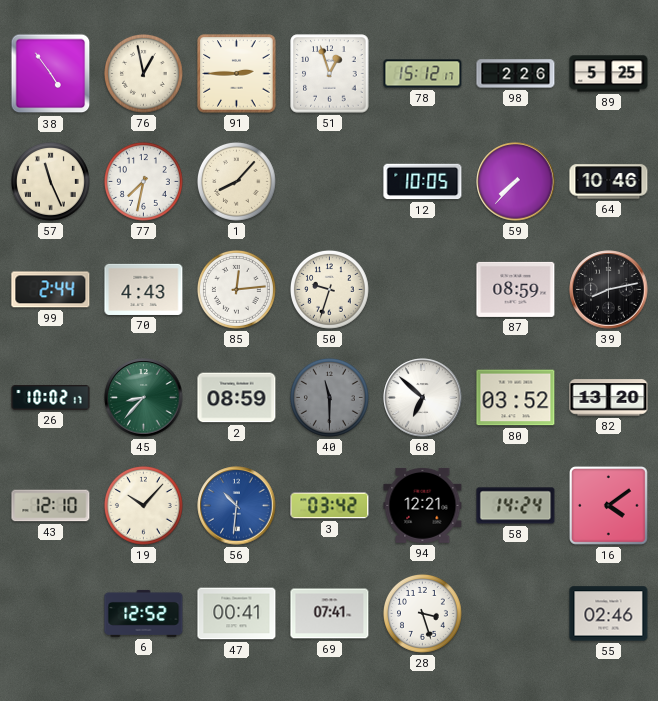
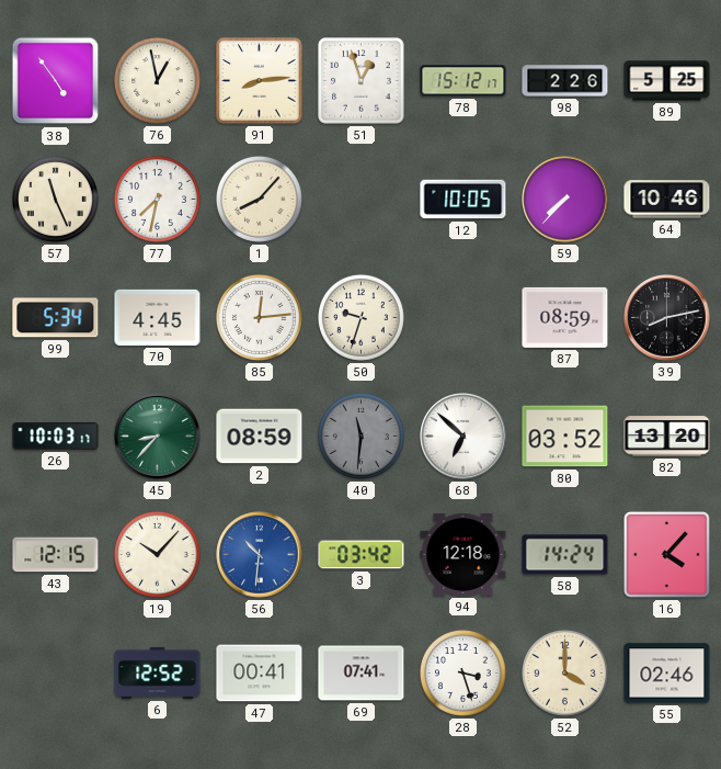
91: 2:45 -> 8:14 (260, 81)
99: 2:44 -> 5:34 (56, 318)
70: 4:43 -> 4:45 (158, 317)
26: 10:02 -> 10:03 (56, 437)
40: 11:30 -> 11:31 (360, 436)
43: 12:10 -> 12:15 (56, 555)
94: 12:21 -> 12:18 (463, 555)
16: 4:09 -> 4:07 (666, 554)
52: none -> 4:00 (564, 672)
